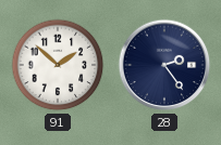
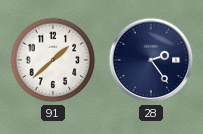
91: 1:52 -> 1:38 (53, 60)
